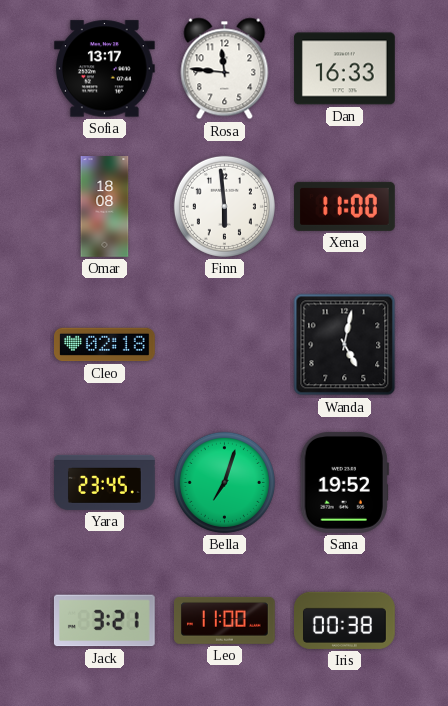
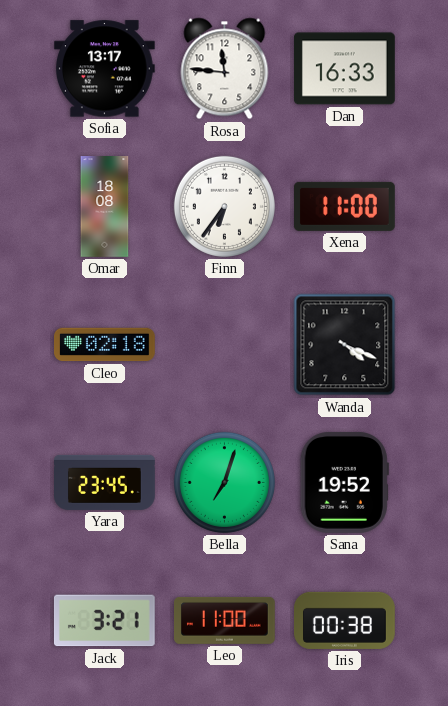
Finn: 5:59 -> 6:36 (224, 206)
Wanda: 5:02 -> 4:19 (345, 345)
